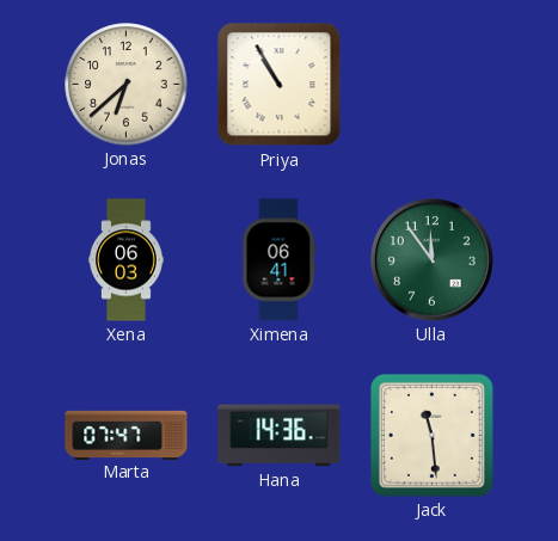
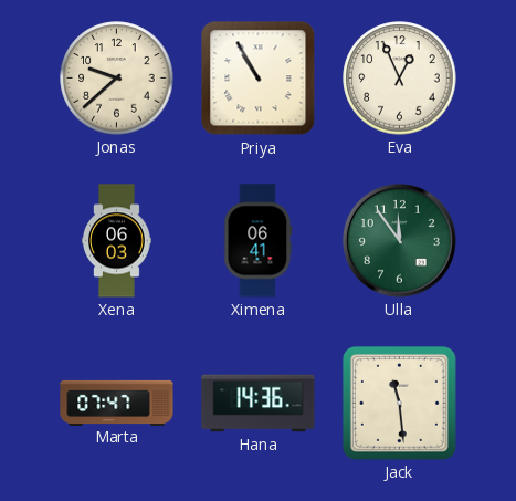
Jonas: 6:38 -> 9:38 (117, 79)
Eva: none -> 12:56 (400, 79)
